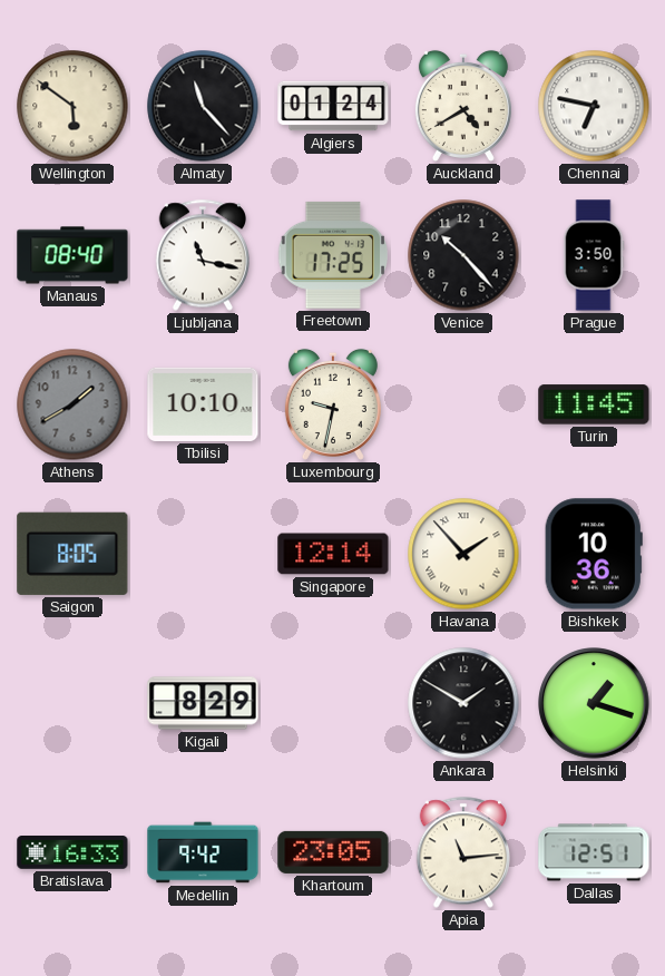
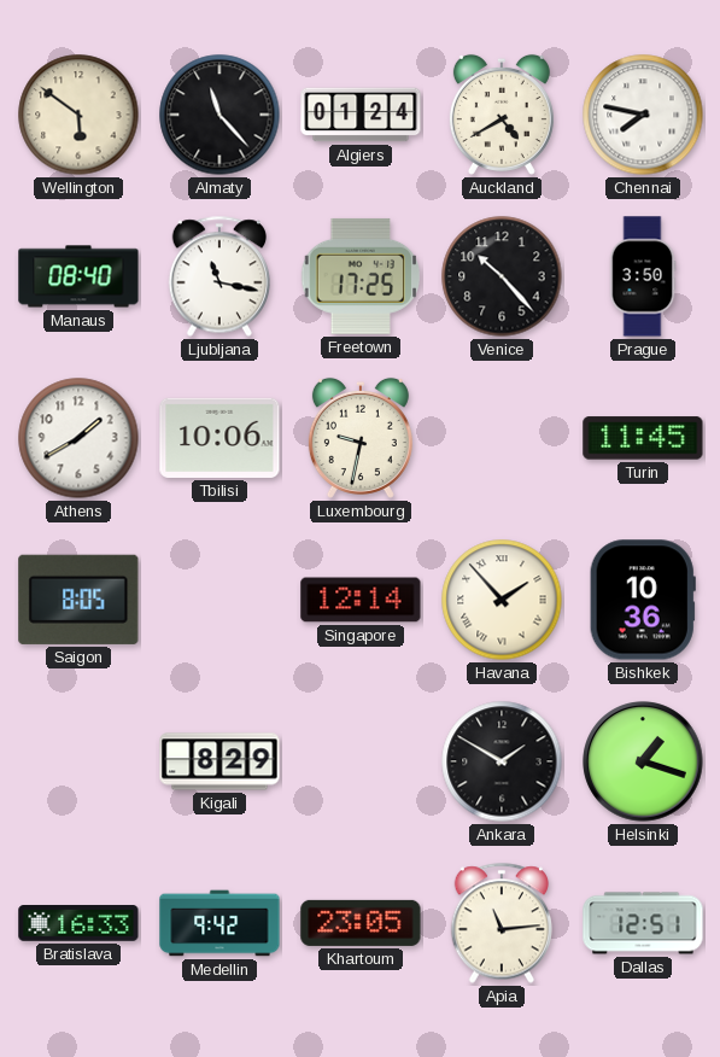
Chennai: 6:47 -> 7:47 (643, 115)
Athens dial: grey -> white (78, 438)
Tbilisi: 10:10 -> 10:06 (219, 438)
